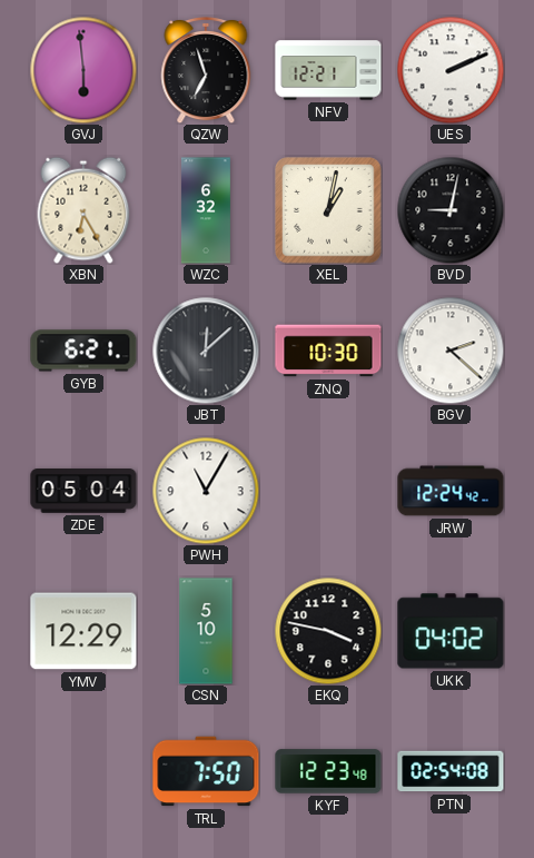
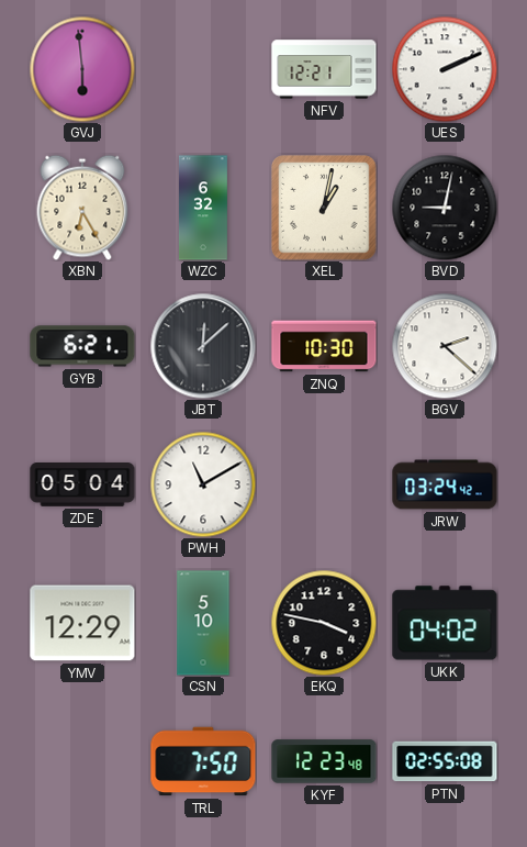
QZW: 6:57 -> none (206, 70)
PWH: 11:05 -> 11:10 (203, 484)
JRW: 12:24 -> 03:24 (445, 484)
PTN: 02:54 -> 02:55 (445, 761)
